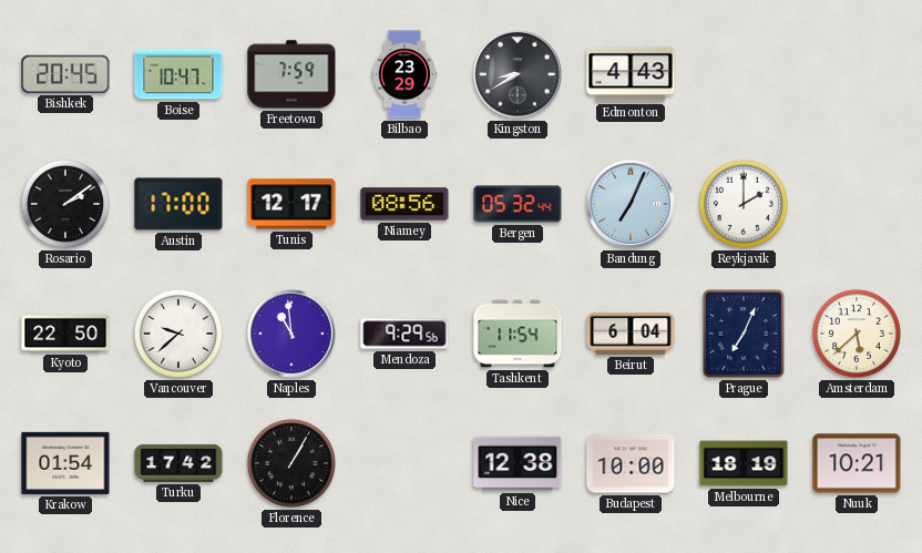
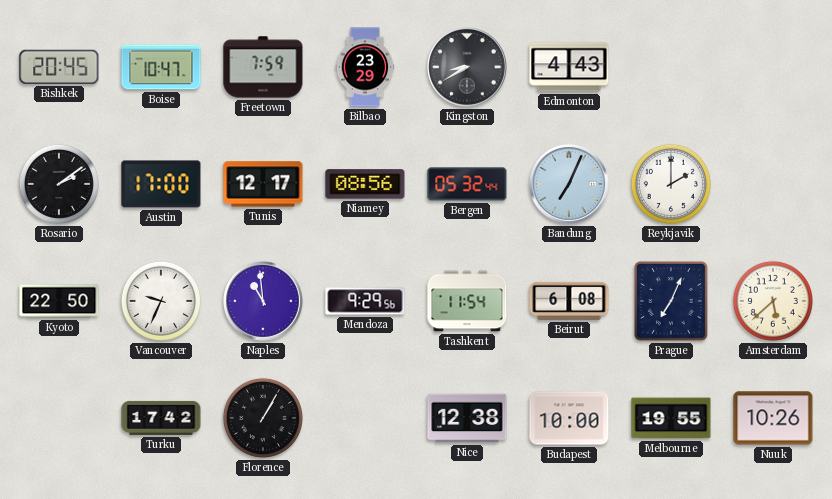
Vancouver: 9:38 -> 9:34 (161, 301)
Beirut: 6:04 -> 6:08 (569, 301)
Krakow: 01:54 -> none (65, 463)
Melbourne: 18:19 -> 19:55 (671, 418)
Nuuk: 10:21 -> 10:26 (773, 418)
